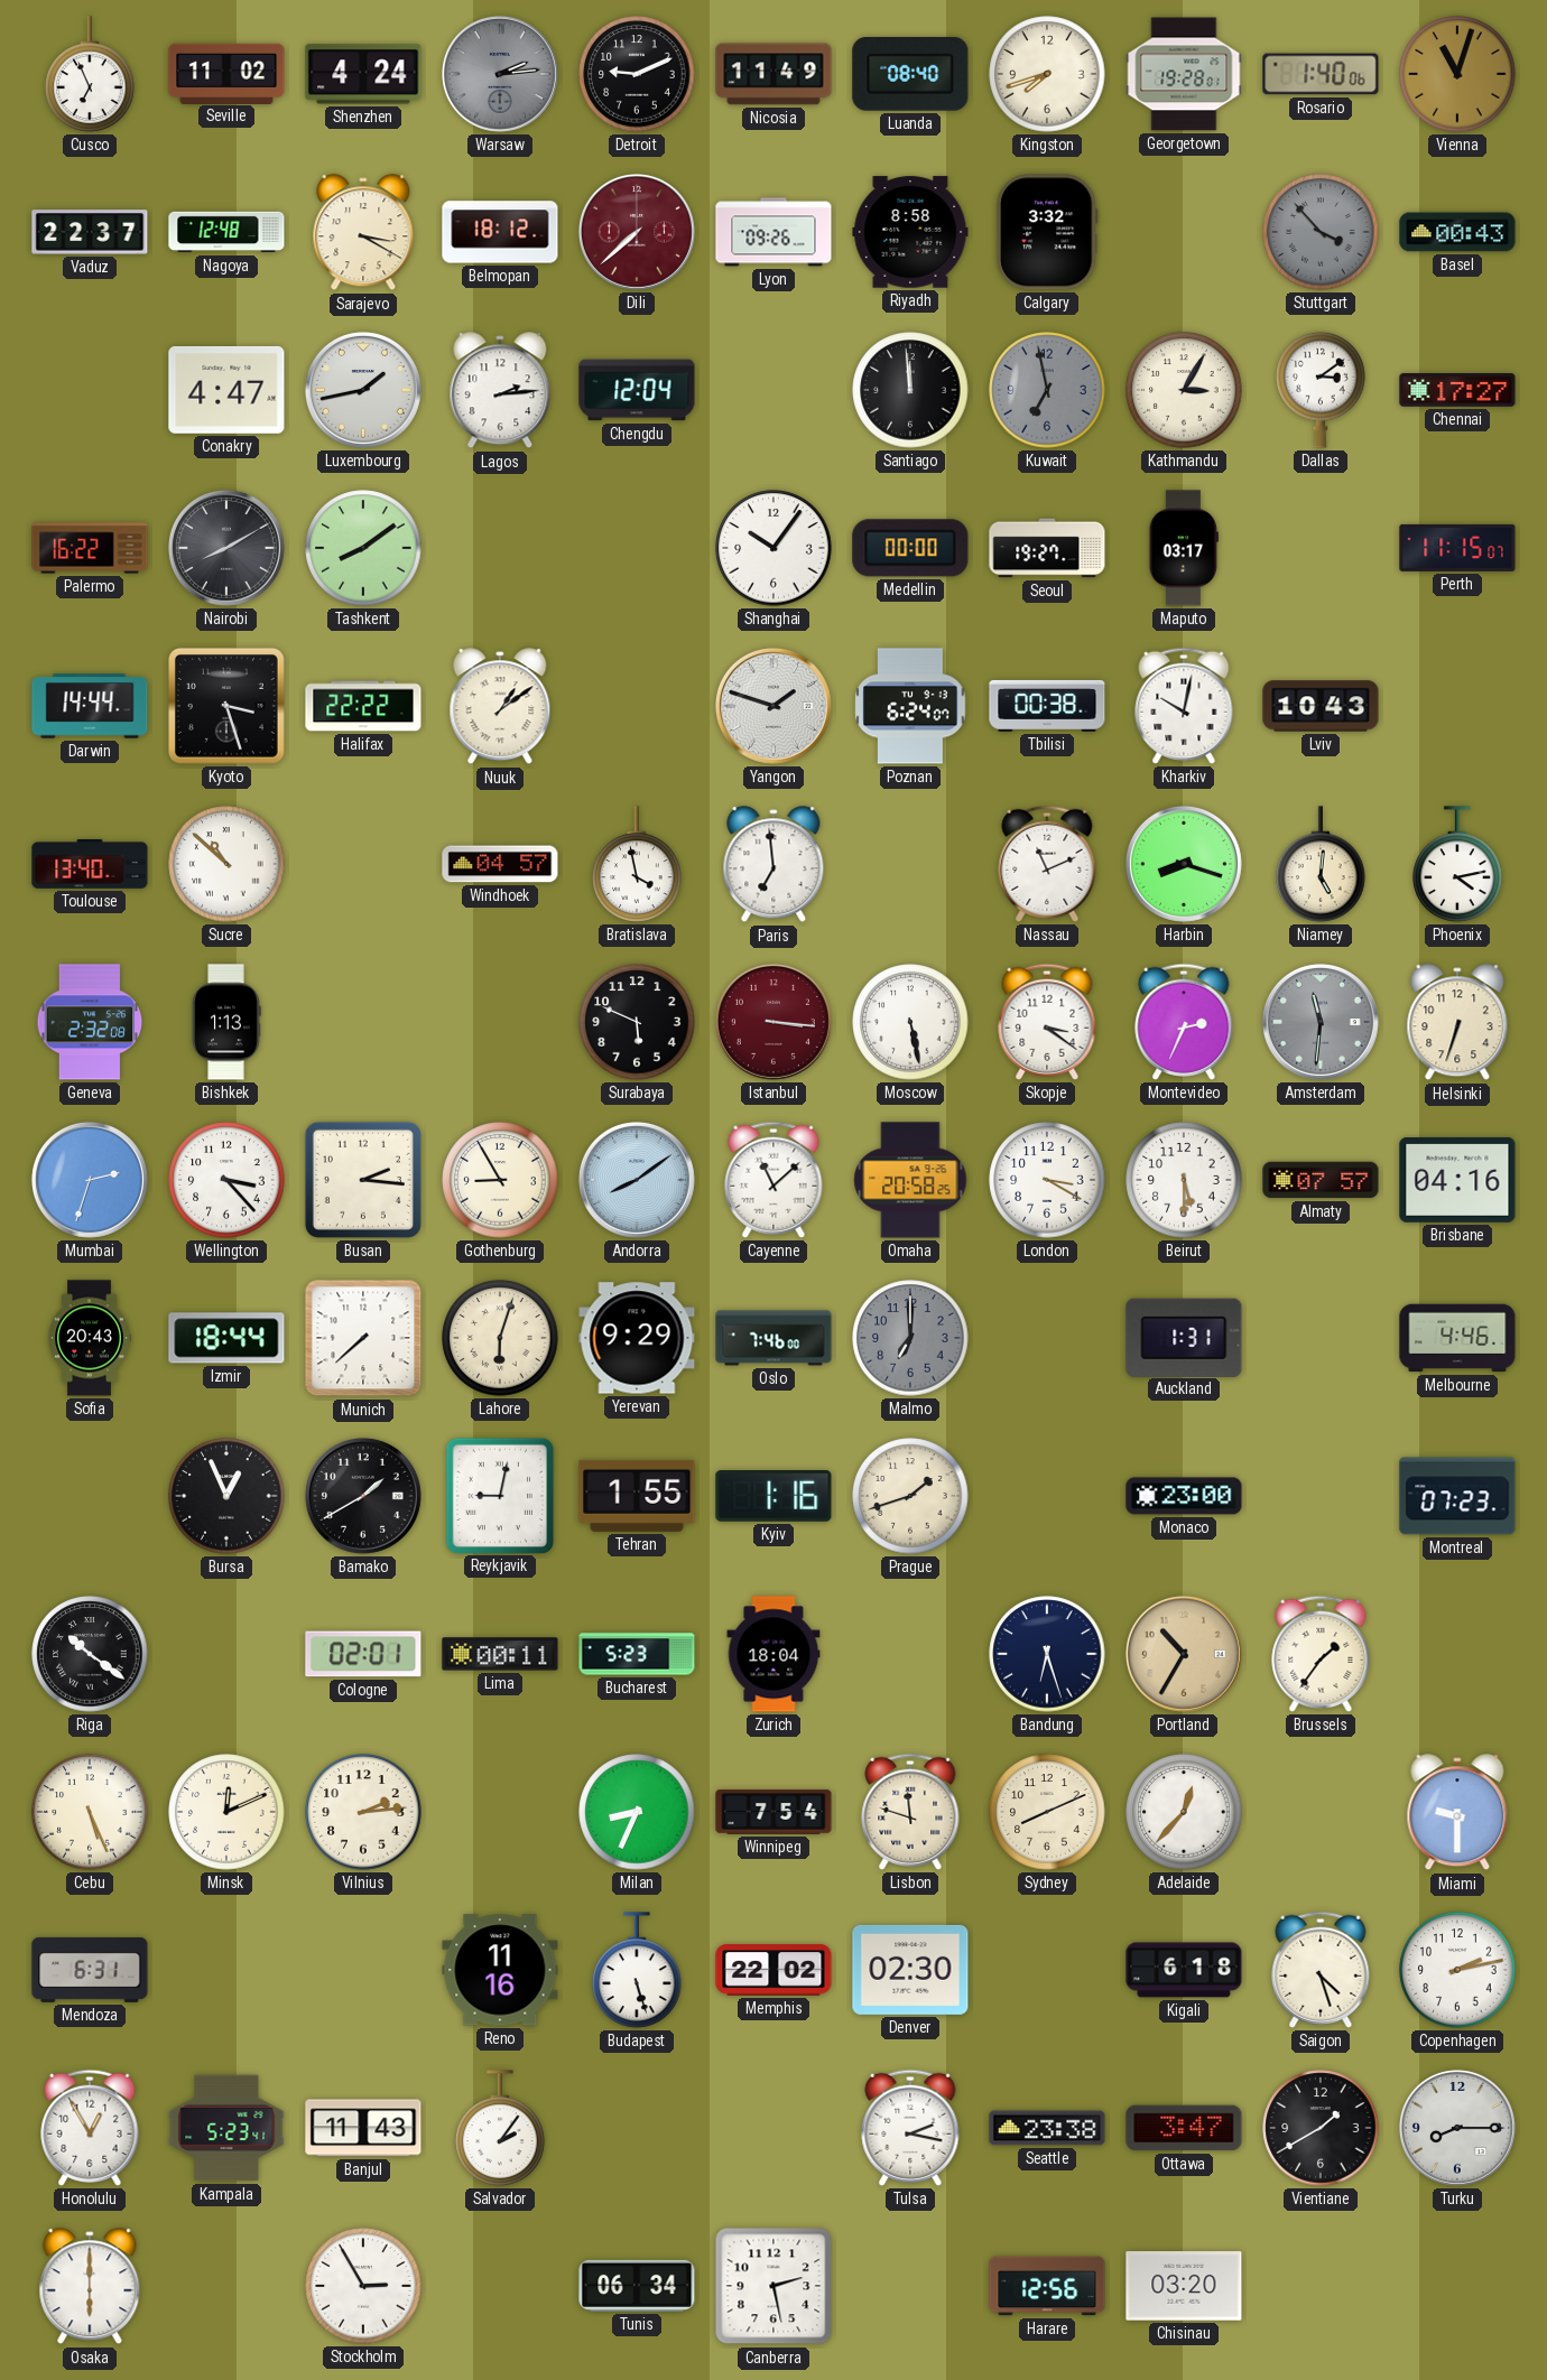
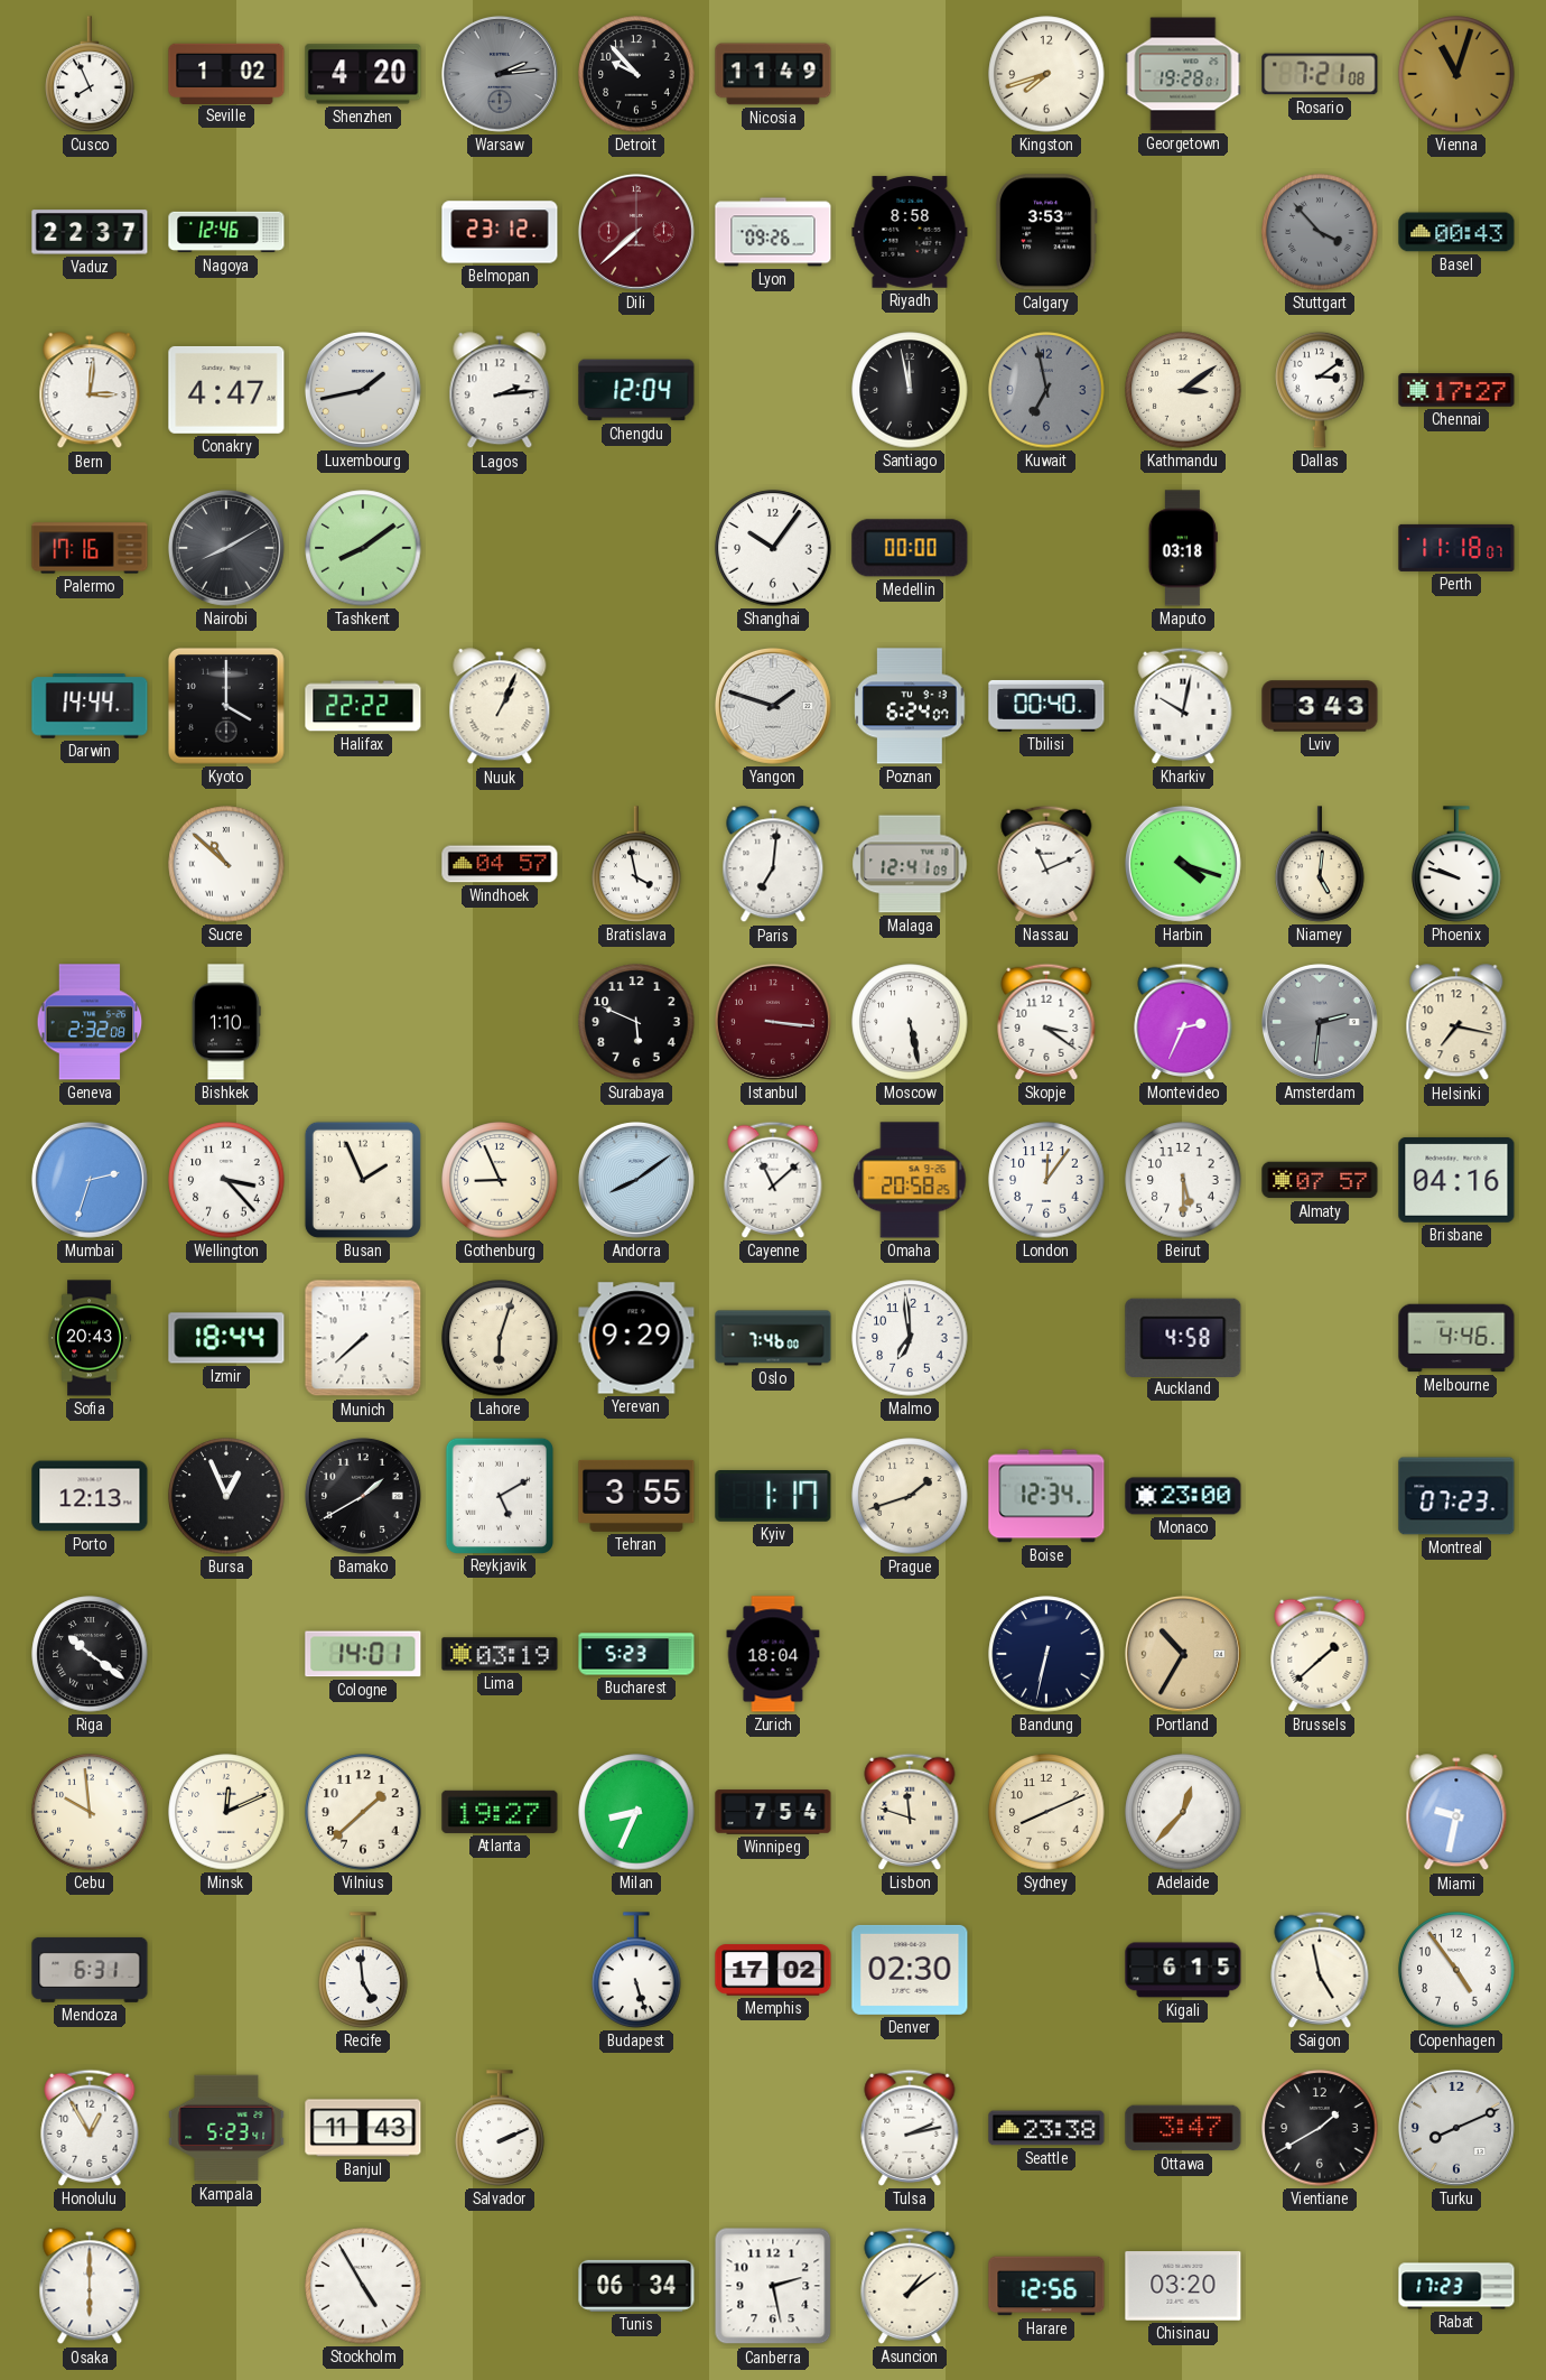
Cusco: 6:56 -> 7:56 (90, 74)
Seville: 11:02 -> 1:02 (226, 73)
Shenzhen: 4:24 -> 4:20 (363, 74)
Detroit: 9:11 -> 9:53 (636, 74)
Luanda: 08:40 -> none (910, 75)
Rosario: 1:40 -> 7:21 (1320, 74)
Nagoya: 12:48 -> 12:46 (226, 232)
Sarajevo: 3:20 -> none (363, 233)
Belmopan: 18:12 -> 23:12 (500, 232)
Calgary: 3:32 -> 3:53 (1046, 232)
Bern: none -> 3:01 (90, 391)
Santiago: 11:59 -> 11:58 (910, 390)
Kathmandu: 3:05 -> 3:09 (1183, 390)
Palermo: 16:22 -> 17:16 (90, 548)
Seoul: 19:27 -> none (1047, 548)
Maputo: 03:17 -> 03:18 (1183, 548)
Perth: 11:15 -> 11:18 (1456, 548)
Kyoto: 3:27 -> 4:00 (226, 706)
Nuuk: 1:09 -> 1:04 (500, 707)
Tbilisi: 00:38 -> 00:40 (1046, 706)
Lviv: 10:43 -> 3:43 (1320, 706)
Toulouse: 13:40 -> none (90, 864)
Paris: 6:59 -> 7:01 (773, 865)
Malaga: none -> 12:41 (910, 864)
Harbin: 8:18 -> 4:18 (1183, 864)
Phoenix: 4:13 -> 9:48 (1456, 864)
Bishkek: 1:13 -> 1:10 (226, 1022)
Amsterdam: 11:31 -> 2:31 (1320, 1022)
Helsinki: 6:33 -> 7:17 (1456, 1023)
Busan: 2:16 -> 1:56 (363, 1180)
Gothenburg: 8:55 -> 8:56 (500, 1180)
London: 3:20 -> 12:06 (1046, 1180)
Malmo: 7:00 -> 6:59 (910, 1338)
Malmo dial: grey -> white (910, 1338)
Auckland: 1:31 -> 4:58 (1183, 1337)
Porto: none -> 12:13 (90, 1496)
Reykjavik: 9:02 -> 5:10 (499, 1495)
Tehran: 1:55 -> 3:55 (636, 1496)
Kyiv: 1:16 -> 1:17 (773, 1497)
Boise: none -> 12:34 (1046, 1496)
Cologne: 02:01 -> 14:01 (363, 1654)
Lima: 00:11 -> 03:19 (500, 1654)
Bandung: 6:27 -> 6:32 (1046, 1654)
Brussels: 1:36 -> 1:38 (1320, 1654)
Cebu: 5:26 -> 9:59 (90, 1812)
Vilnius: 2:14 -> 1:38 (363, 1812)
Atlanta: none -> 19:27 (500, 1812)
Miami: 9:30 -> 9:32 (1456, 1813)
Recife: none -> 4:59 (363, 1970)
Reno: 11:16 -> none (500, 1970)
Memphis: 22:02 -> 17:02 (773, 1970)
Kigali: 6:18 -> 6:15 (1183, 1970)
Saigon: 4:27 -> 4:58 (1320, 1970)
Copenhagen: 2:13 -> 4:54 (1456, 1970)
Salvador: 2:06 -> 2:11 (500, 2128)
Tulsa: 2:17 -> 2:13 (910, 2128)
Turku: 8:15 -> 8:11 (1456, 2128)
Stockholm: 2:55 -> 4:55 (363, 2286)
Asuncion: none -> 1:09 (910, 2286)
Rabat: none -> 17:23 (1456, 2286)
